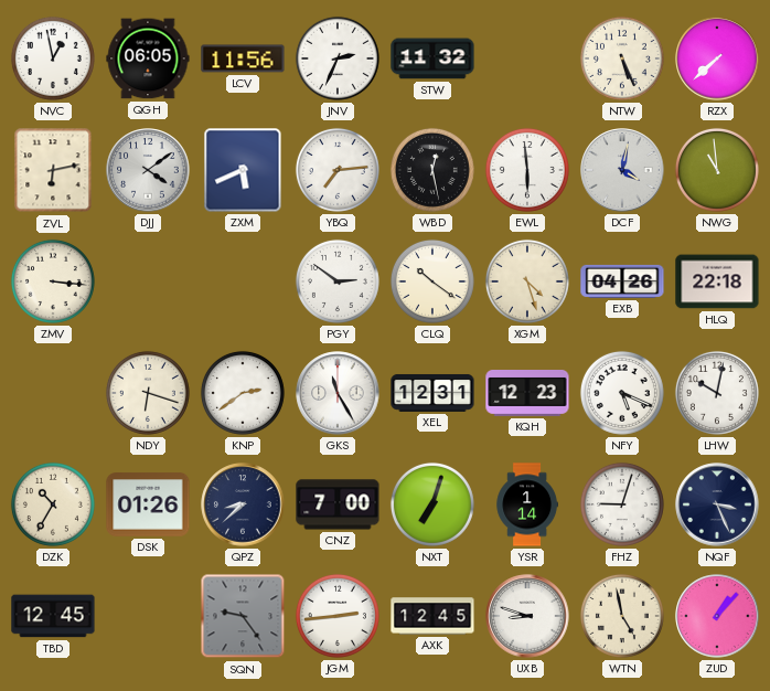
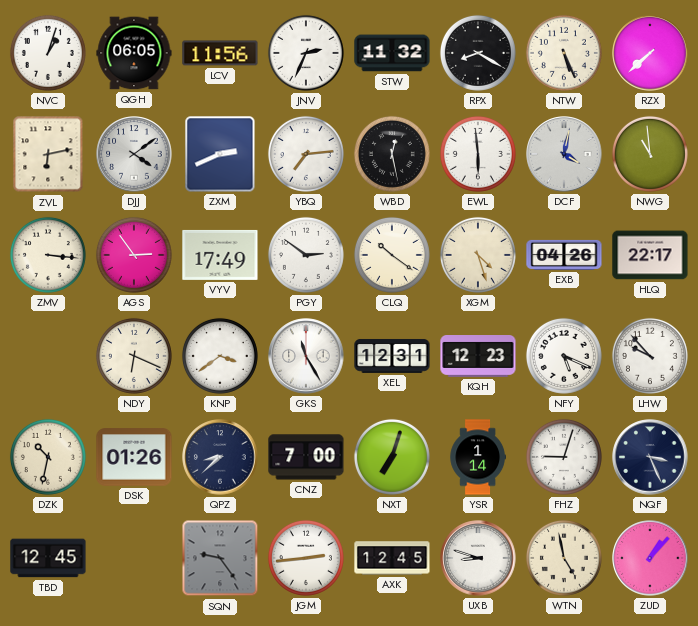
NVC: 12:58 -> 1:03 (48, 53)
RPX: none -> 8:20 (478, 53)
ZXM: 5:41 -> 2:41 (220, 154)
AGS: none -> 2:54 (134, 255)
VYV: none -> 17:49 (220, 255)
HLQ: 22:18 -> 22:17 (650, 255)
NDY: 6:18 -> 6:19 (134, 356)
KNP: 2:39 -> 3:39 (220, 356)
LHW: 10:02 -> 9:53 (650, 356)
DZK: 10:35 -> 10:32 (48, 457)
